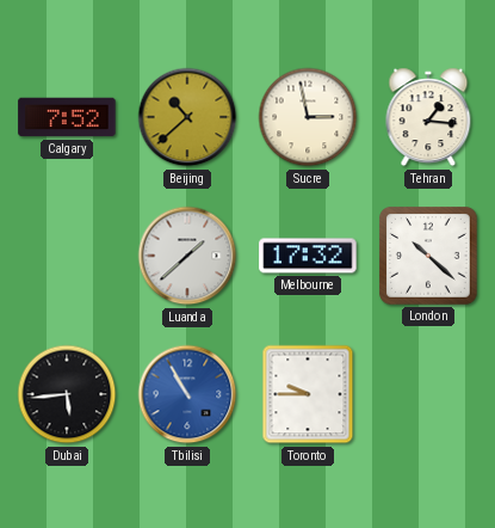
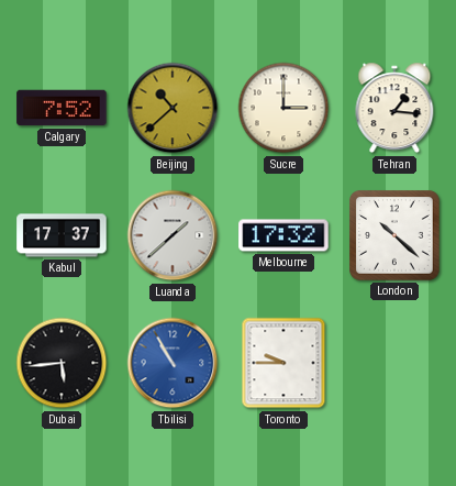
Sucre: 2:58 -> 3:00 (283, 108)
Kabul: none -> 17:37 (62, 235)
